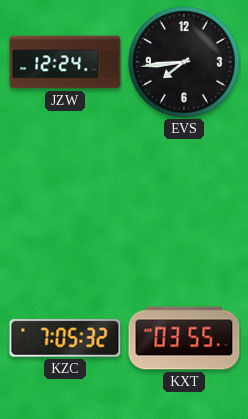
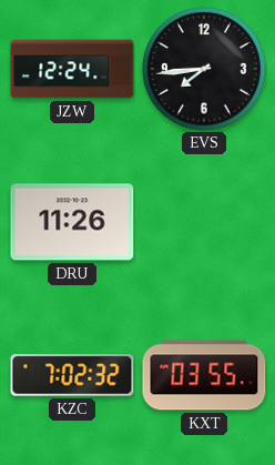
DRU: none -> 11:26 (72, 222)
KZC: 7:05 -> 7:02 (72, 375)
